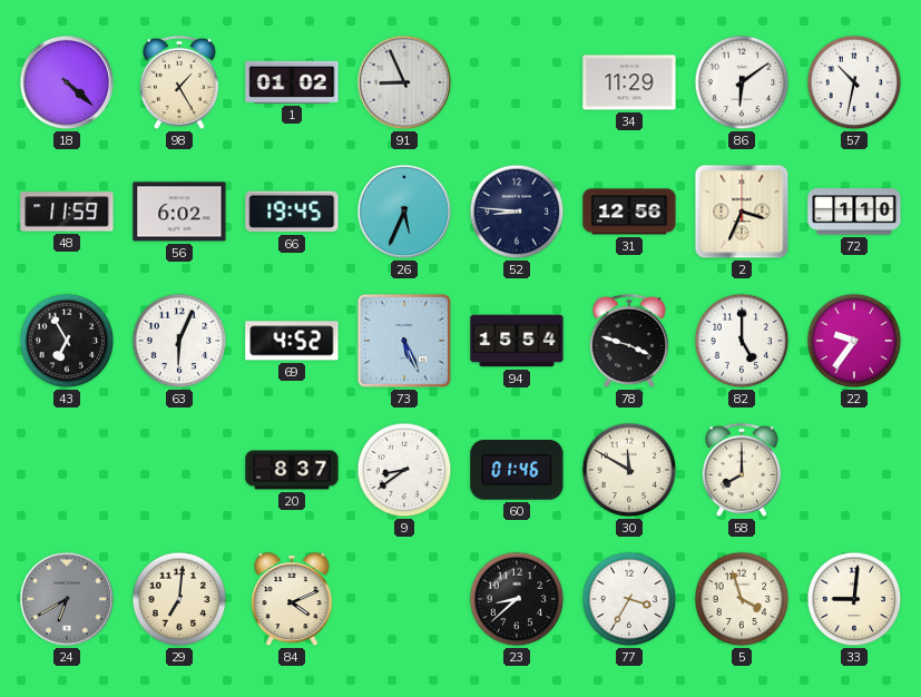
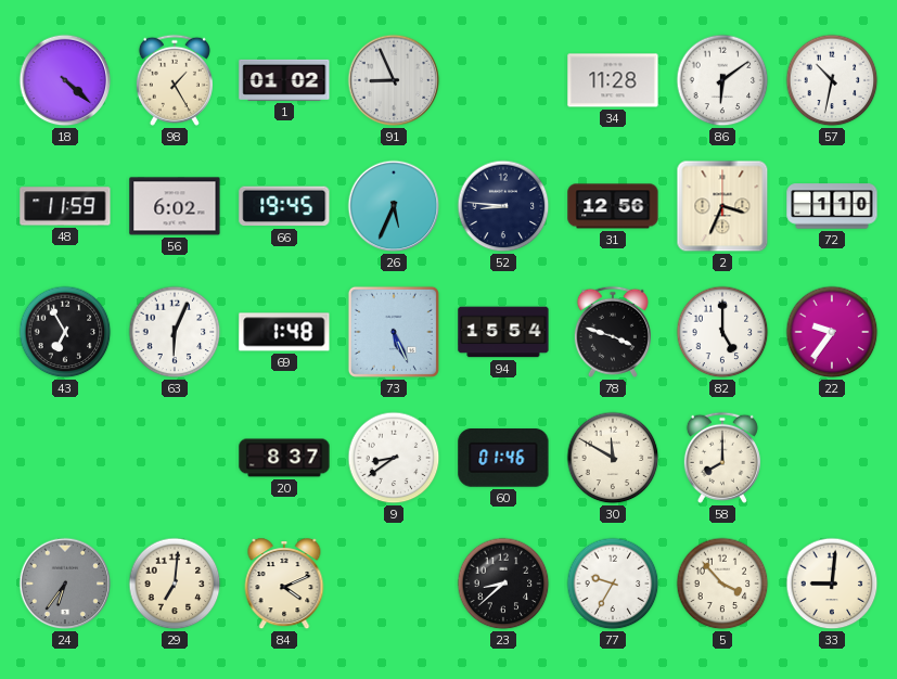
34: 11:29 -> 11:28 (613, 80)
69: 4:52 -> 1:48 (284, 332)
24: 6:40 -> 6:36 (65, 584)
77: 3:35 -> 9:35 (613, 584)
5: 3:57 -> 3:53 (722, 584)
